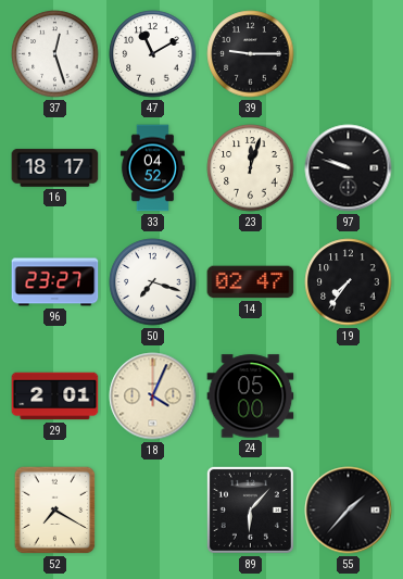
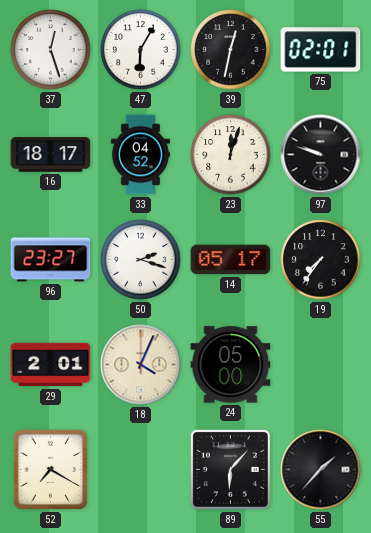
47: 11:10 -> 6:05 (141, 50)
39: 9:15 -> 12:32 (231, 50)
75: none -> 02:01 (321, 50)
50: 7:18 -> 2:18 (141, 260)
14: 02:47 -> 05:17 (231, 260)
